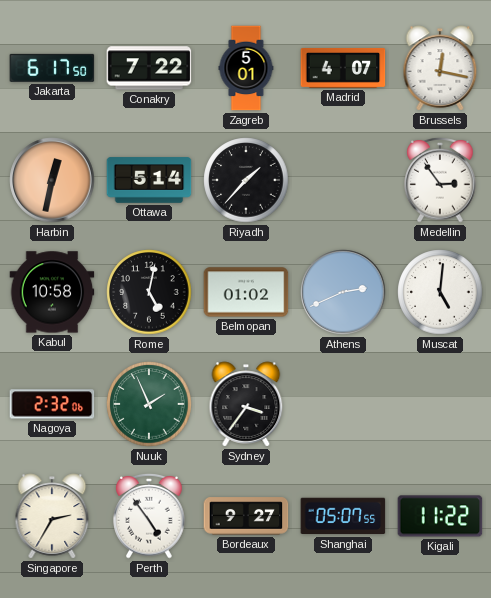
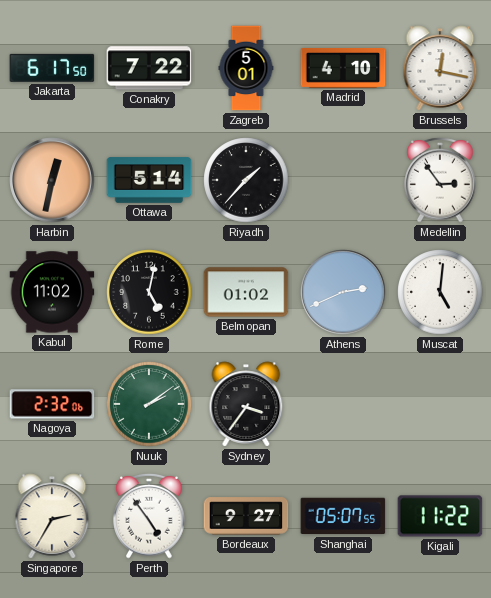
Madrid: 4:07 -> 4:10 (343, 68)
Kabul: 10:58 -> 11:02 (52, 292)
Nuuk: 1:56 -> 2:09 (149, 404)
